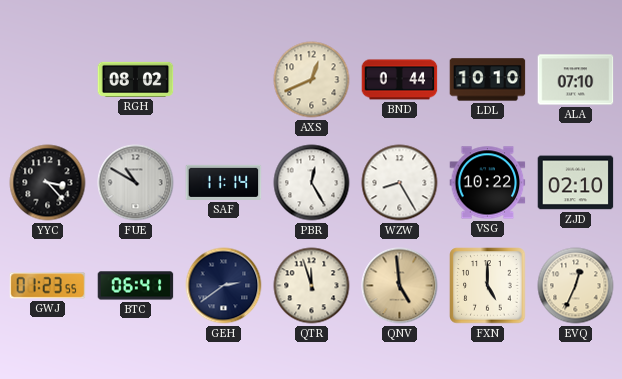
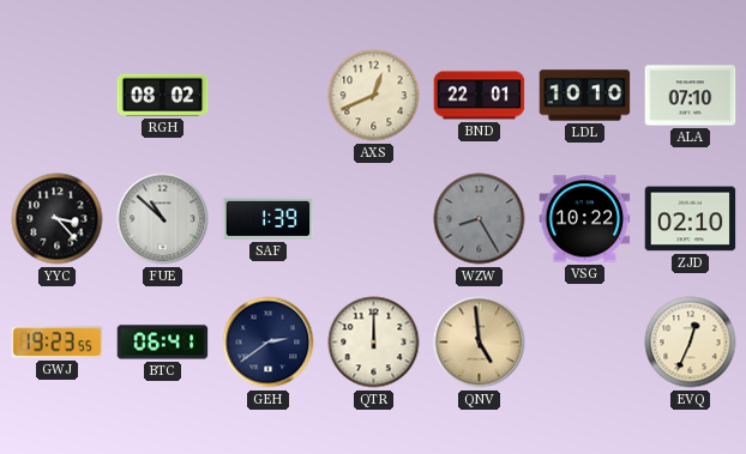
BND: 0:44 -> 22:01 (480, 96)
FUE: 10:50 -> 10:52 (163, 219)
SAF: 11:14 -> 1:39 (269, 218)
PBR: 12:25 -> none (312, 183)
WZW dial: white -> grey (480, 219)
GWJ: 01:23 -> 19:23 (58, 343)
QTR: 11:57 -> 12:00 (374, 343)
FXN: 5:00 -> none (488, 286)
